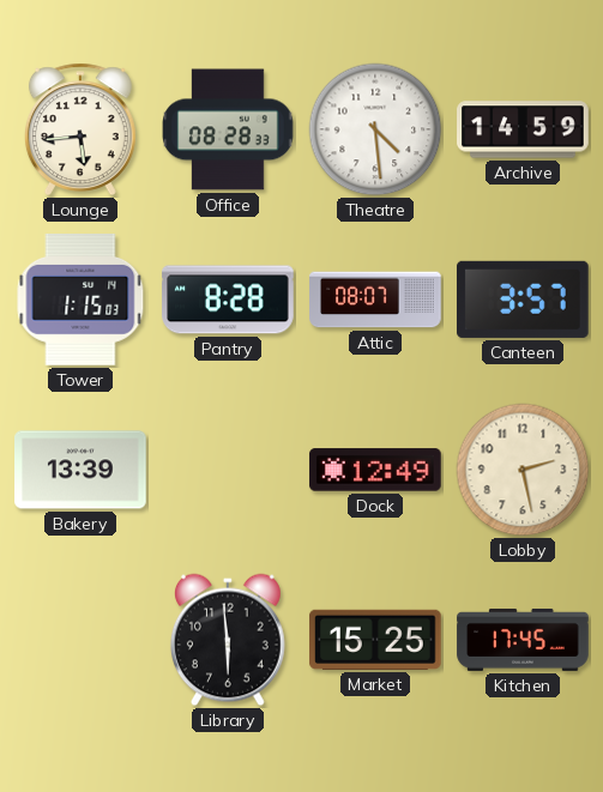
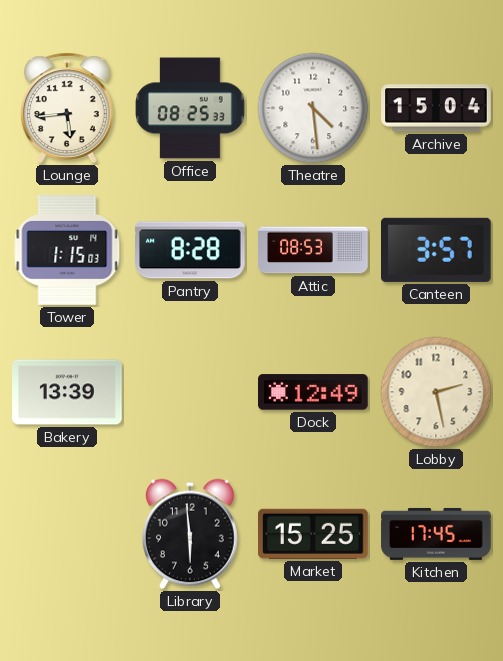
Office: 08:28 -> 08:25 (190, 108)
Archive: 14:59 -> 15:04 (436, 108)
Attic: 08:07 -> 08:53 (313, 250)
